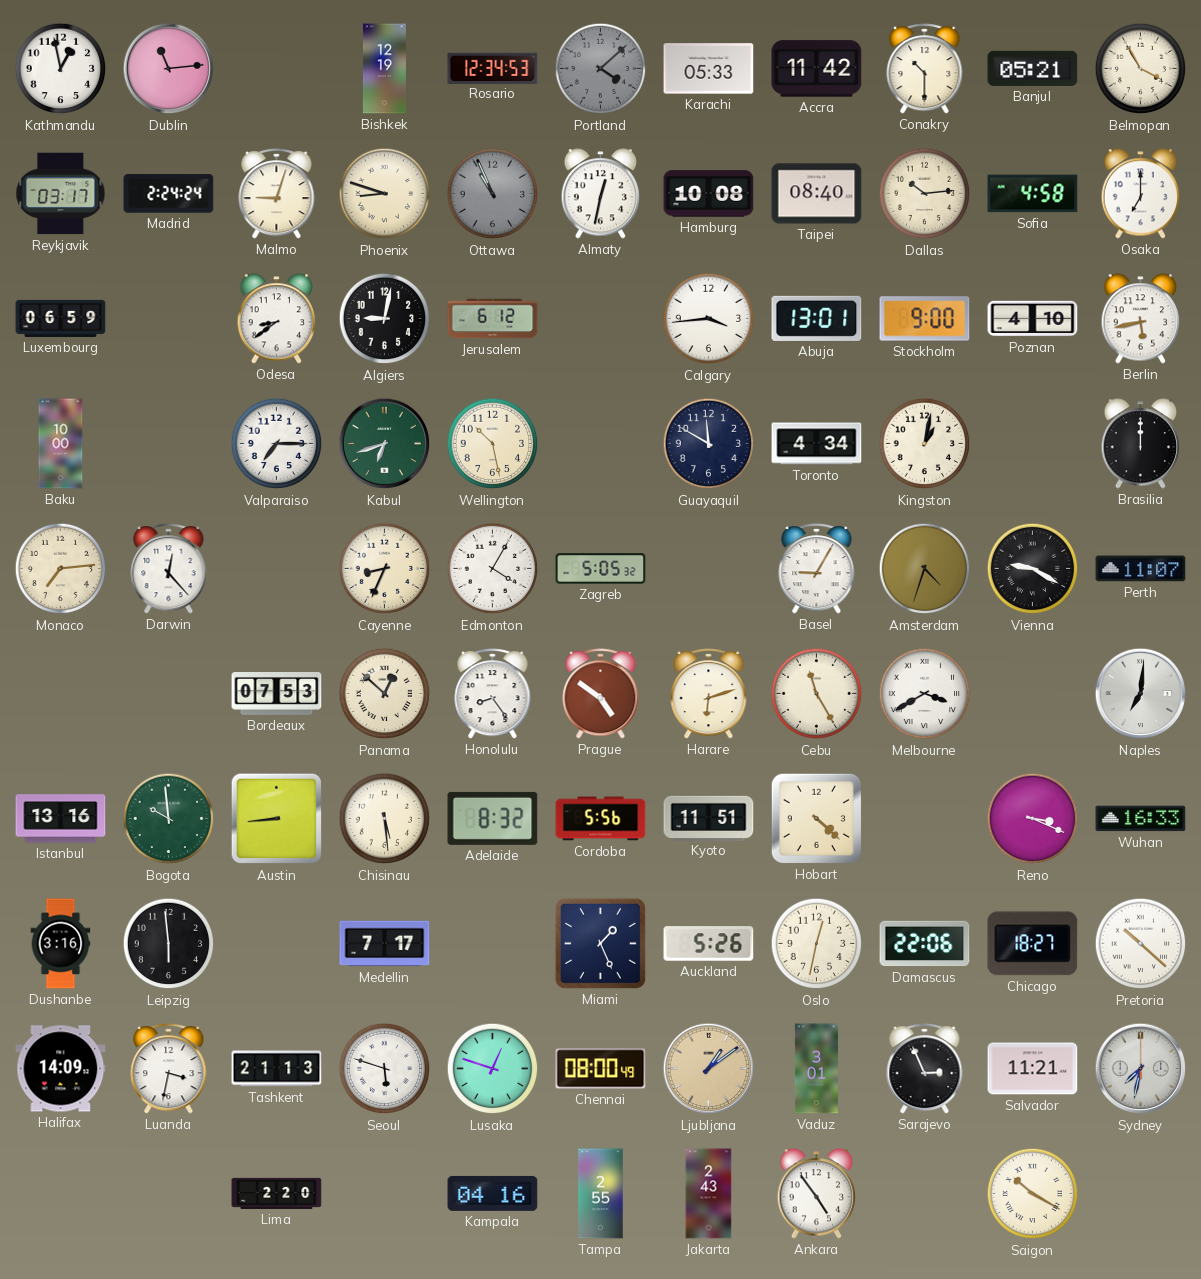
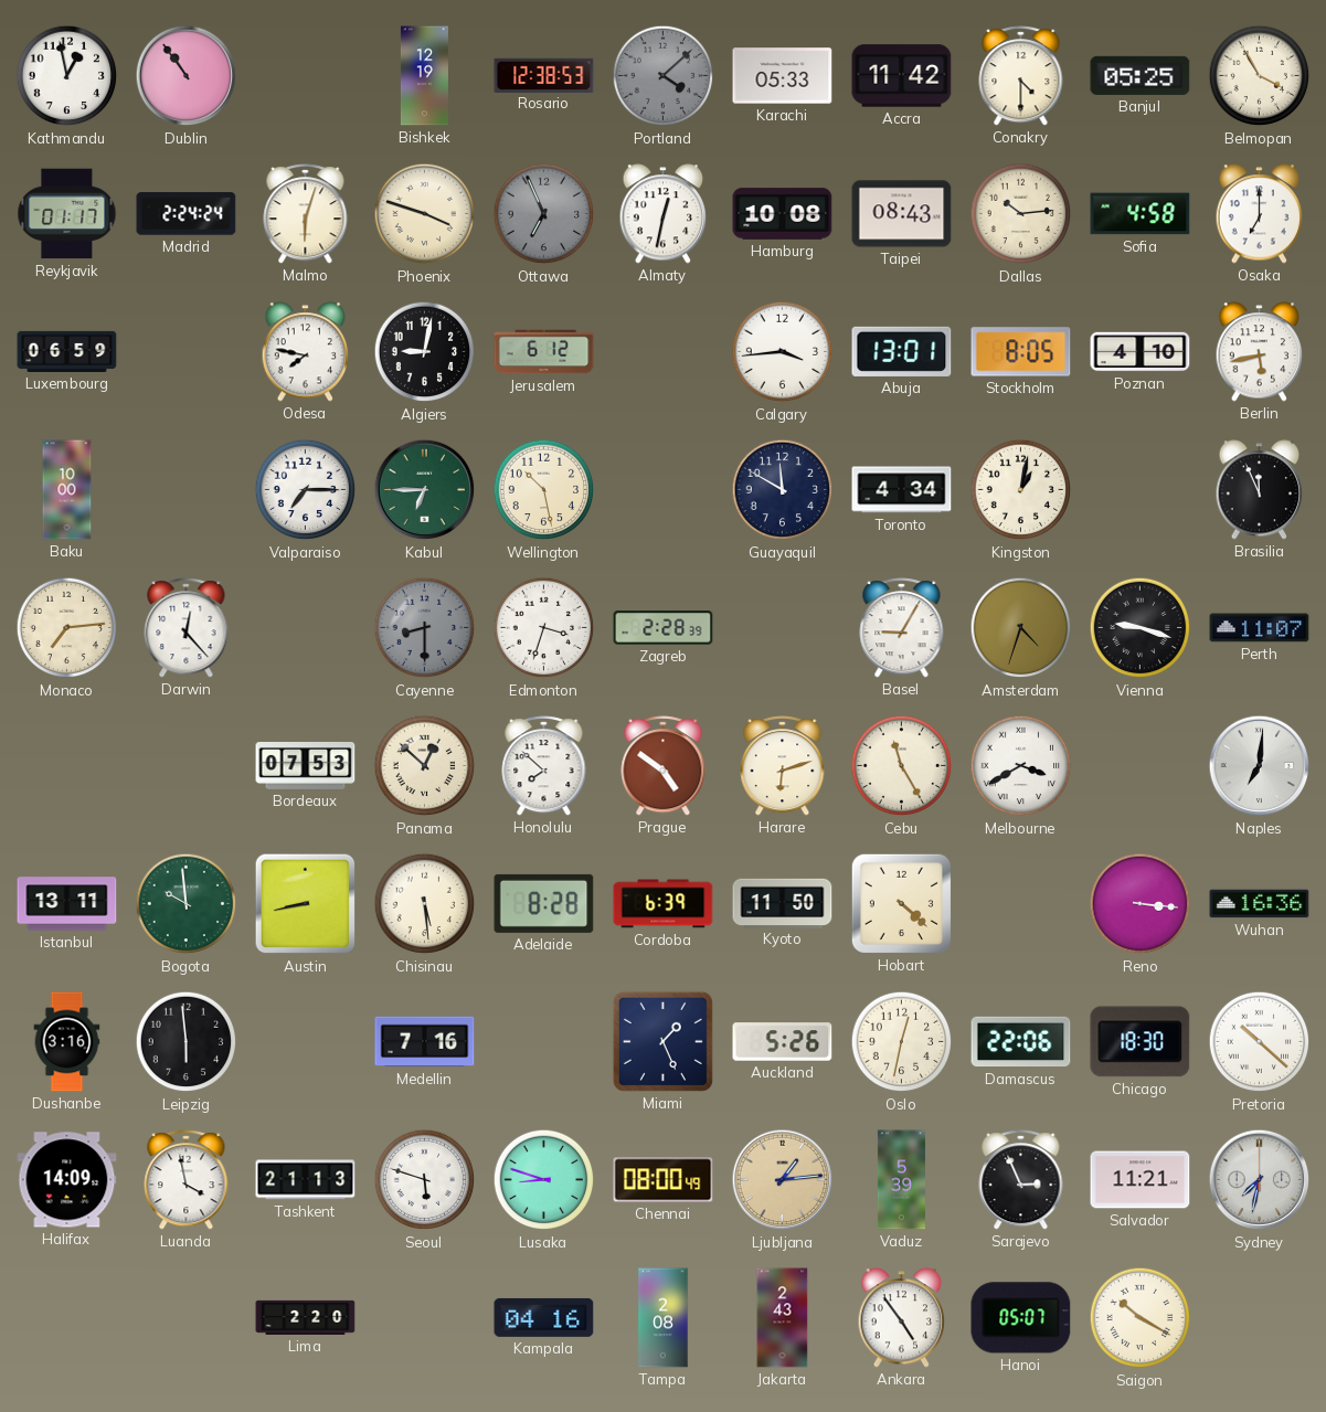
Dublin: 11:14 -> 10:54 (187, 76)
Rosario: 12:34 -> 12:38 (544, 75)
Conakry: 10:30 -> 4:30 (1021, 76)
Banjul: 05:21 -> 05:25 (1141, 75)
Reykjavik: 03:17 -> 01:17 (67, 214)
Malmo: 9:03 -> 6:03 (306, 214)
Phoenix: 8:48 -> 3:48 (425, 214)
Ottawa: 10:56 -> 6:56 (544, 214)
Taipei: 08:40 -> 08:43 (902, 214)
Odesa: 8:39 -> 7:47 (306, 352)
Stockholm: 9:00 -> 8:05 (1021, 352)
Kabul: 6:42 -> 6:45 (425, 490)
Brasilia: 12:00 -> 11:56 (1260, 490)
Cayenne: 8:34 -> 8:30 (425, 628)
Cayenne dial: cream -> grey (425, 628)
Edmonton: 4:05 -> 3:33 (544, 628)
Zagreb: 5:05 -> 2:28 (664, 628)
Vienna: 9:20 -> 9:18 (1141, 628)
Honolulu: 8:24 -> 7:52 (544, 766)
Istanbul: 13:16 -> 13:11 (67, 904)
Austin: 8:44 -> 8:43 (306, 904)
Adelaide: 8:32 -> 8:28 (544, 903)
Cordoba: 5:56 -> 6:39 (664, 904)
Kyoto: 11:51 -> 11:50 (783, 903)
Reno: 3:19 -> 3:16 (1141, 904)
Wuhan: 16:33 -> 16:36 (1260, 904)
Medellin: 7:17 -> 7:16 (425, 1042)
Chicago: 18:27 -> 18:30 (1141, 1042)
Luanda: 3:32 -> 3:58 (187, 1180)
Lusaka: 12:48 -> 8:48 (544, 1180)
Ljubljana: 1:09 -> 1:14 (783, 1180)
Vaduz: 3:01 -> 5:39 (901, 1180)
Tampa: 2:55 -> 2:08 (664, 1318)
Hanoi: none -> 05:07 (1021, 1318)
